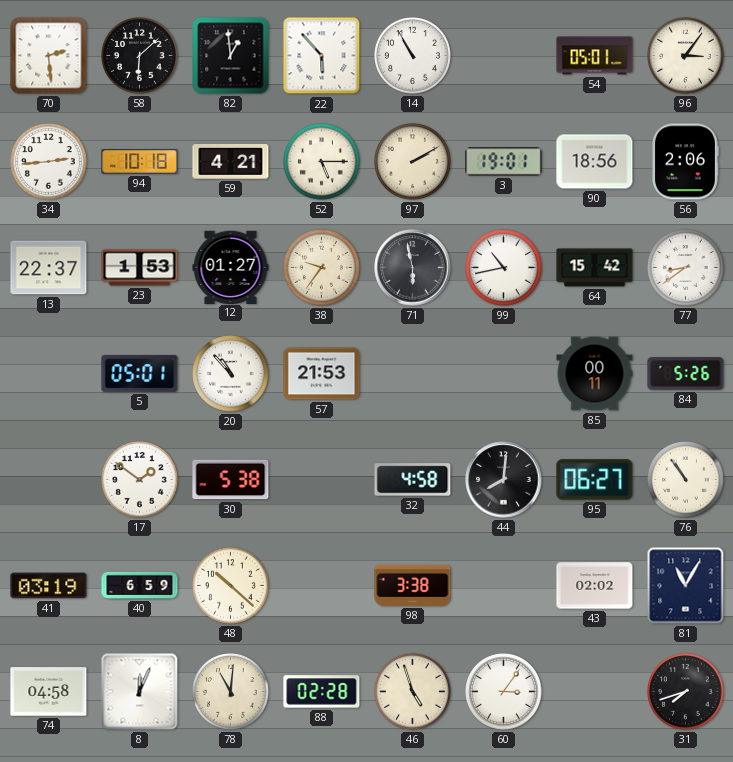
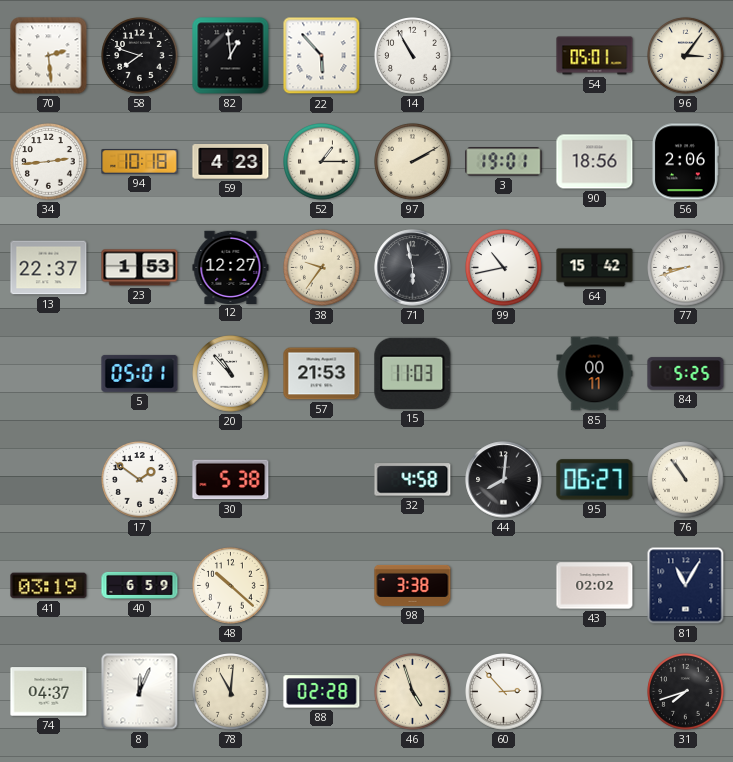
58: 6:08 -> 7:48 (140, 56)
59: 4:21 -> 4:23 (231, 162)
52: 5:15 -> 1:15 (322, 162)
12: 01:27 -> 12:27 (231, 267)
77: 8:39 -> 8:42 (686, 268)
15: none -> 11:03 (413, 373)
84: 5:26 -> 5:25 (686, 374)
74: 04:58 -> 04:37 (49, 692)
60: 3:06 -> 2:53 (504, 692)
